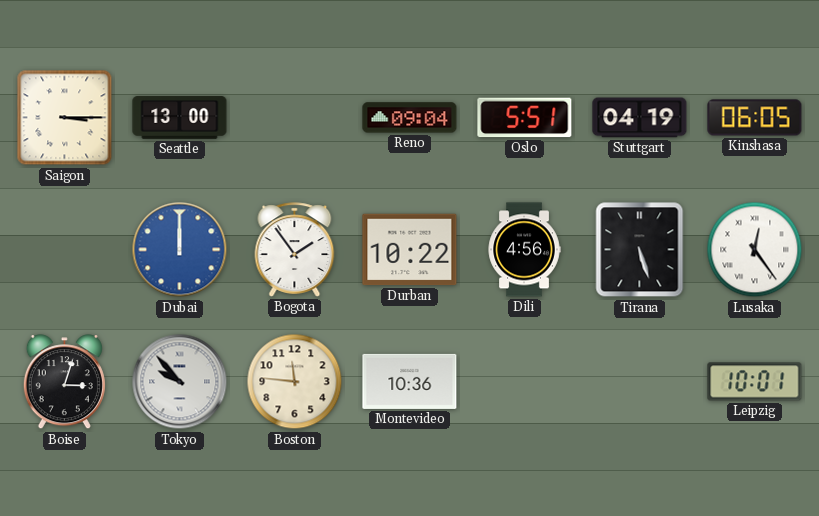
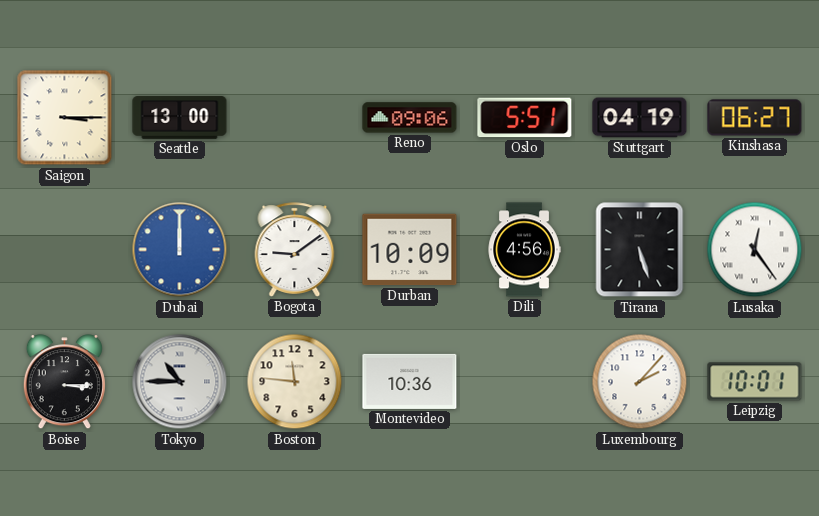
Reno: 09:04 -> 09:06 (410, 118)
Kinshasa: 06:05 -> 06:27 (755, 118)
Bogota: 1:54 -> 9:09 (295, 250)
Durban: 10:22 -> 10:09 (410, 250)
Boise: 3:03 -> 3:15 (64, 382)
Tokyo: 9:53 -> 10:45 (180, 382)
Luxembourg: none -> 2:07 (640, 382)
